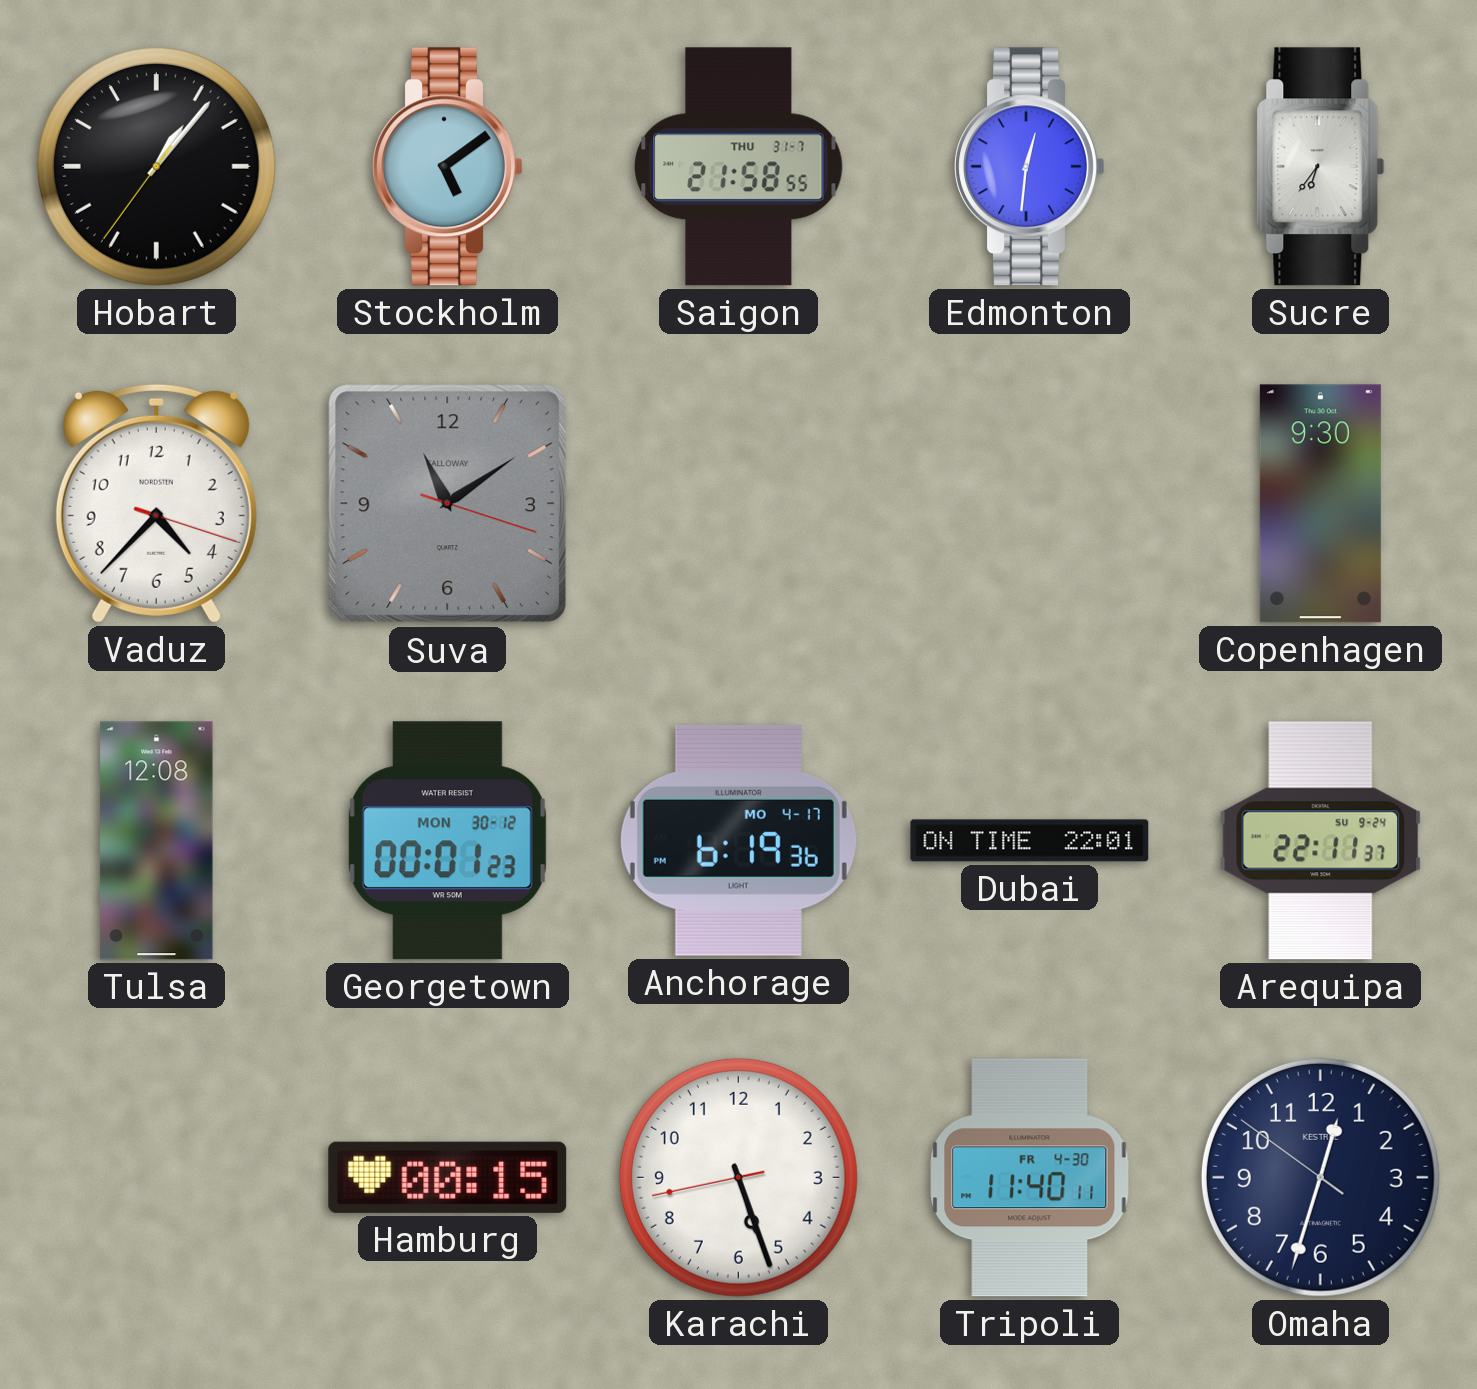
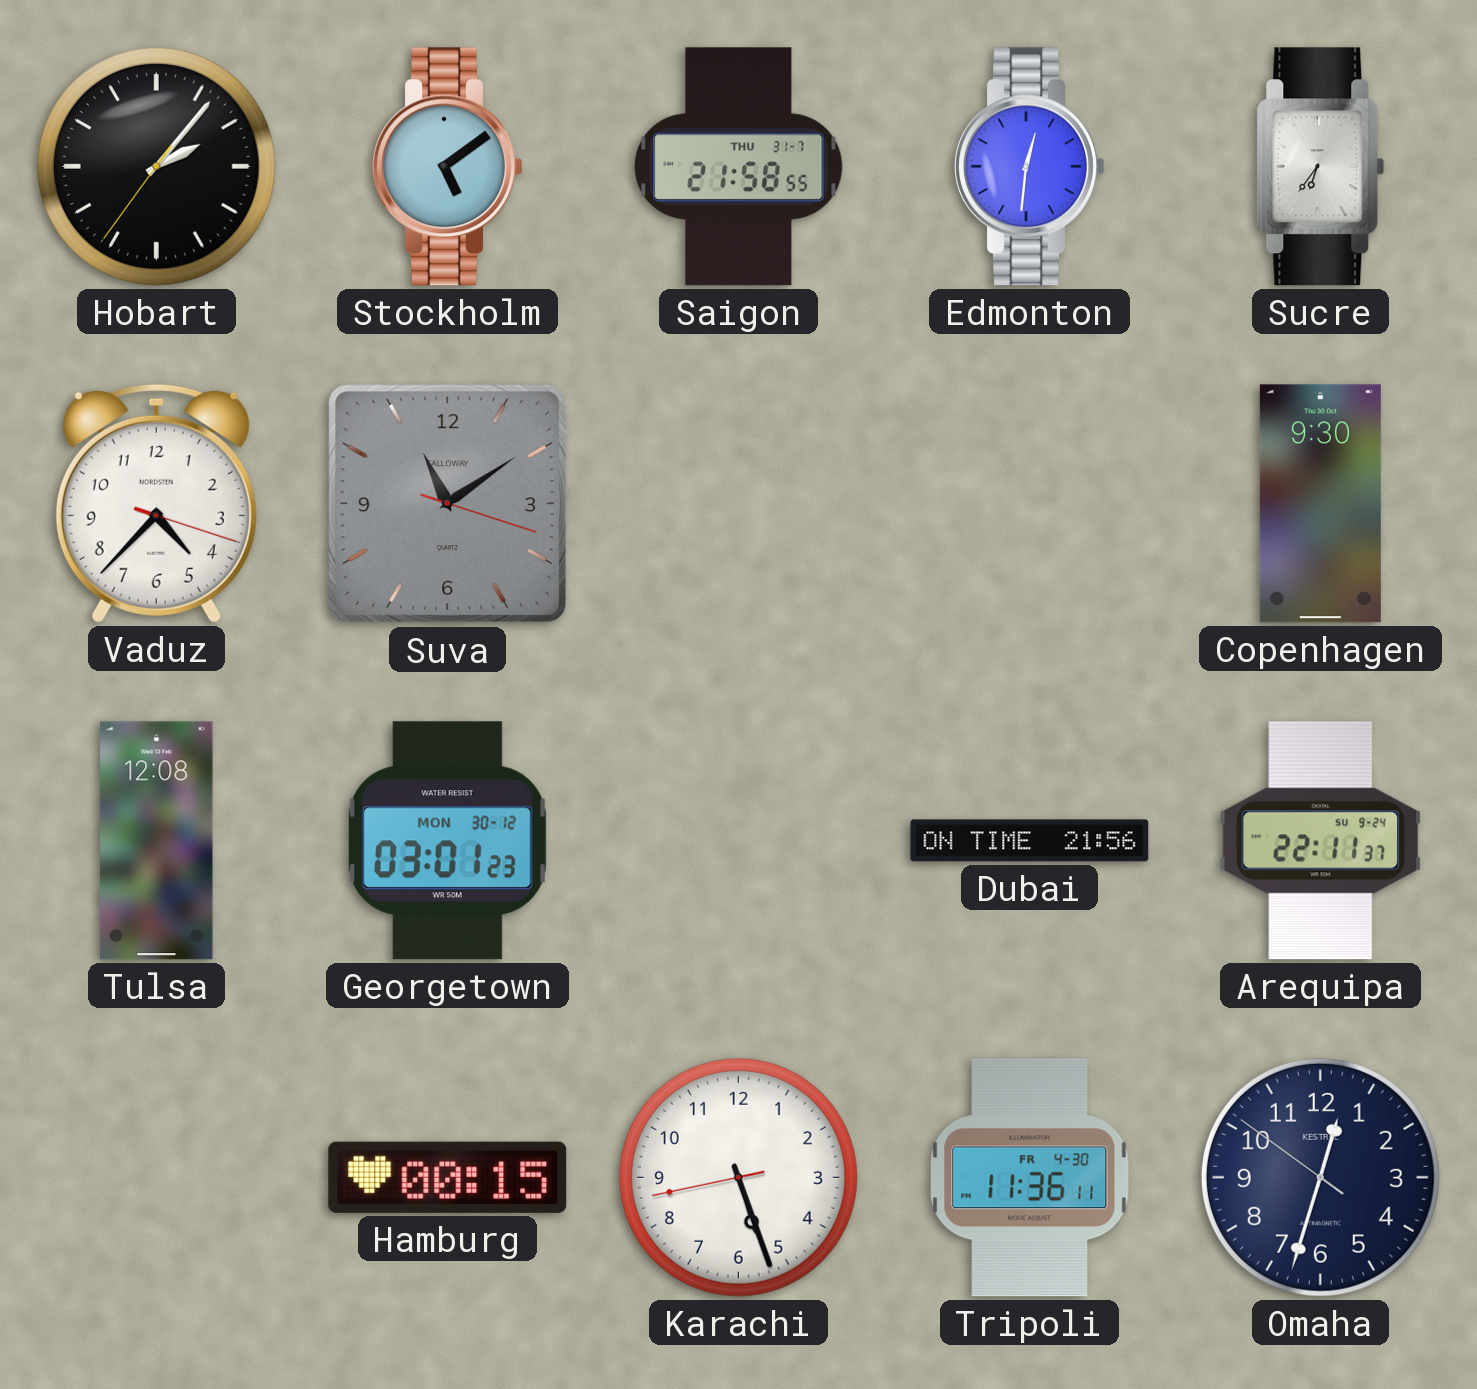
Hobart: 1:06 -> 2:06 (156, 166)
Georgetown: 00:01 -> 03:01 (447, 841)
Anchorage: 6:19 -> none (738, 840)
Dubai: 22:01 -> 21:56 (1030, 841)
Tripoli: 11:40 -> 11:36 (1030, 1178)
